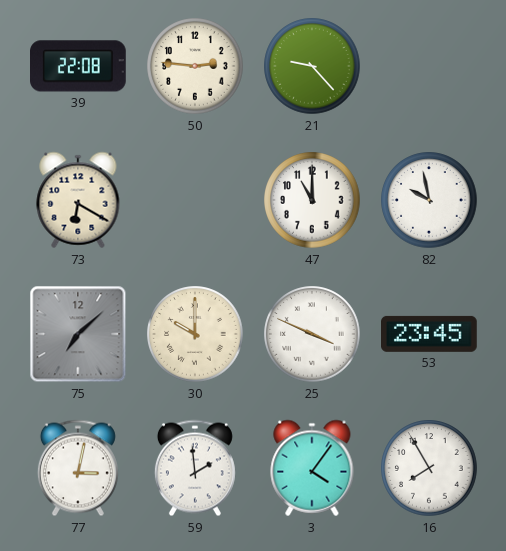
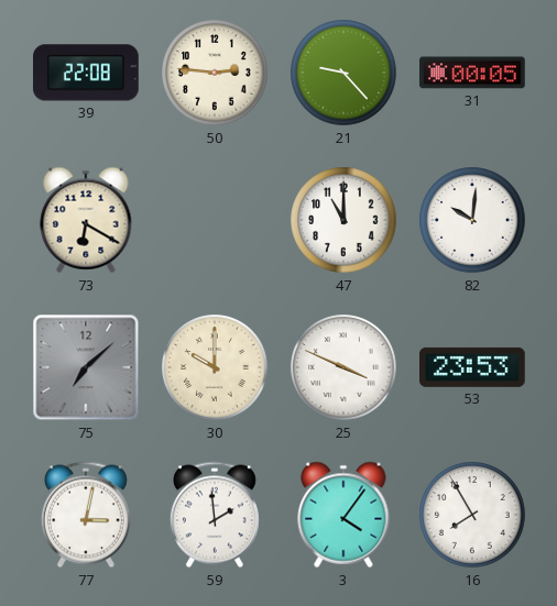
31: none -> 00:05 (473, 73)
82: 9:58 -> 10:01 (472, 220)
53: 23:45 -> 23:53 (473, 367)
